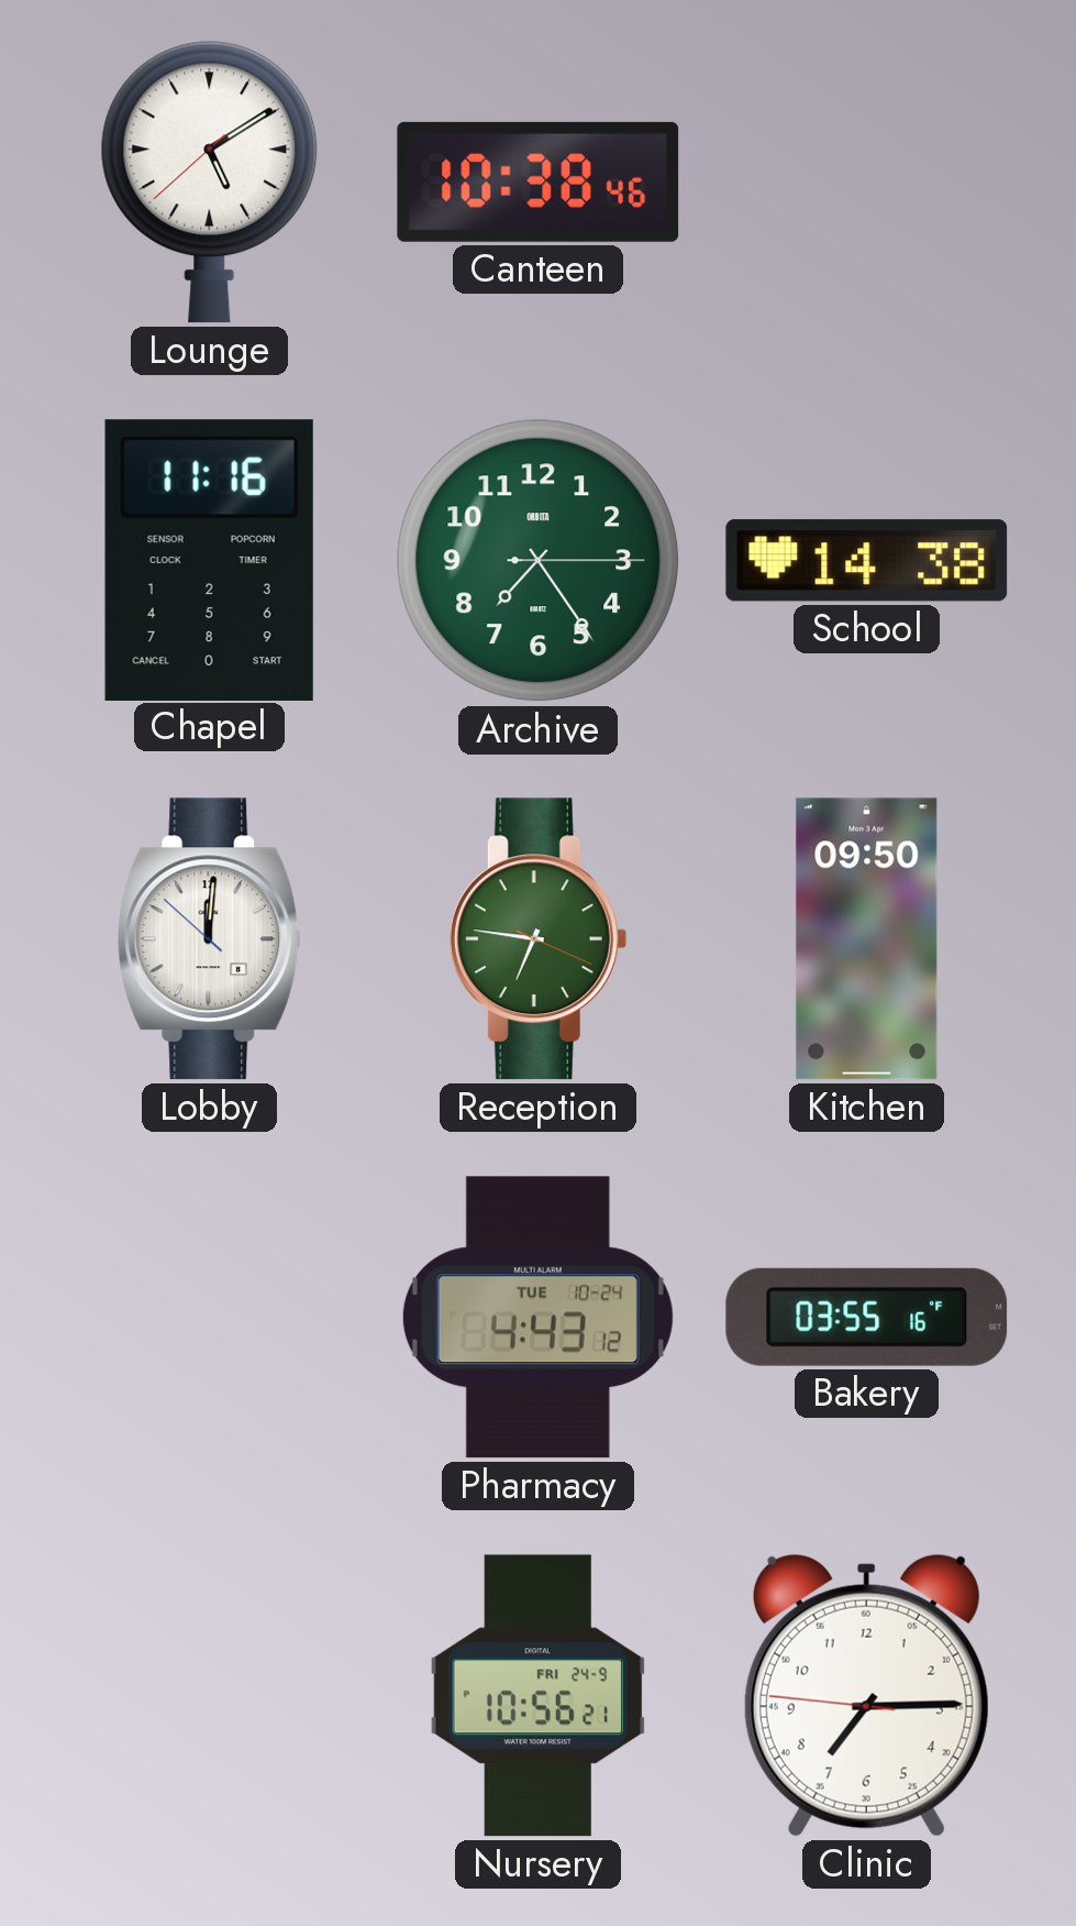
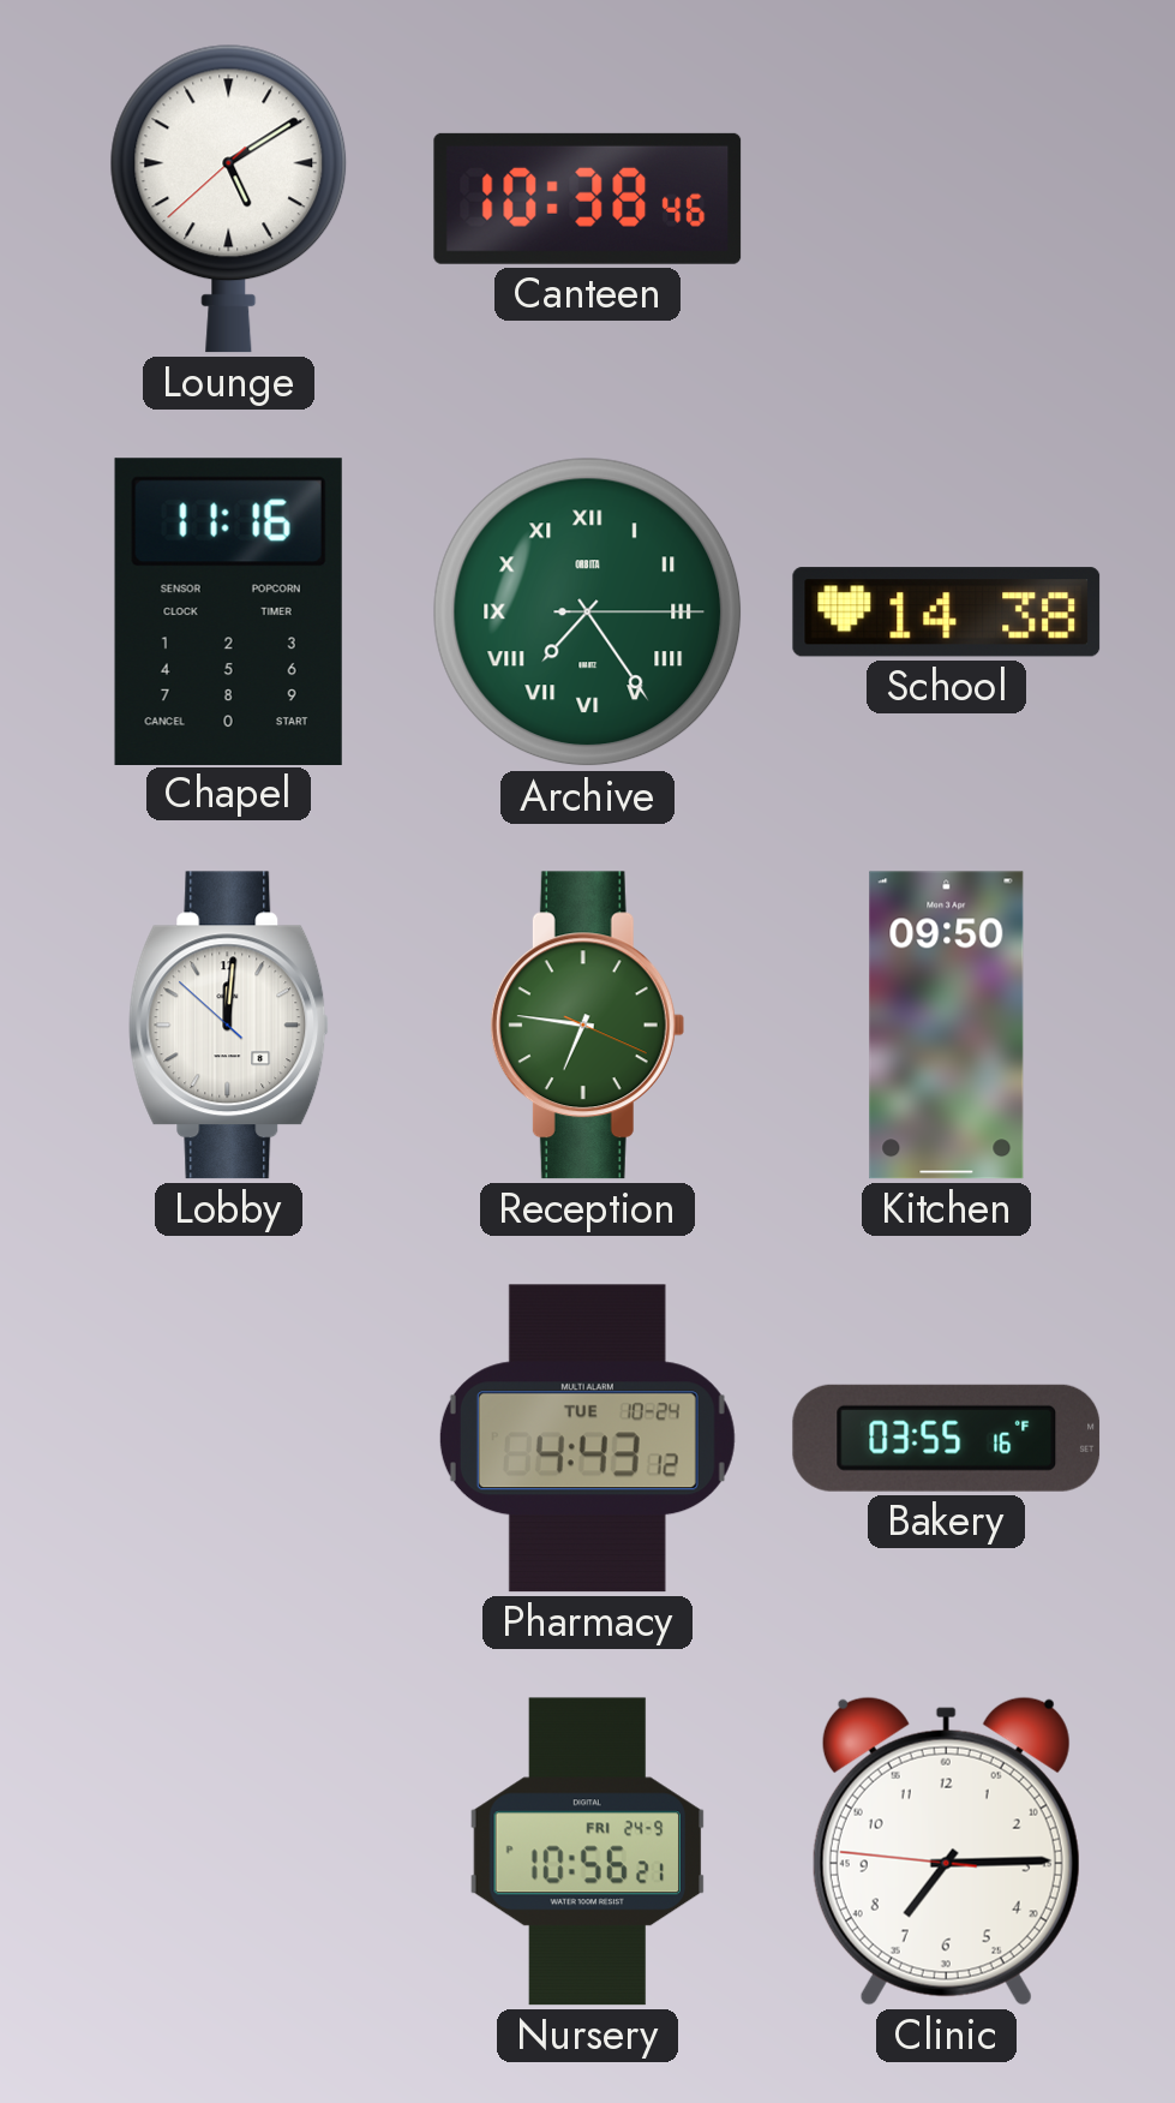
Archive numerals: Arabic -> Roman (588, 613)
